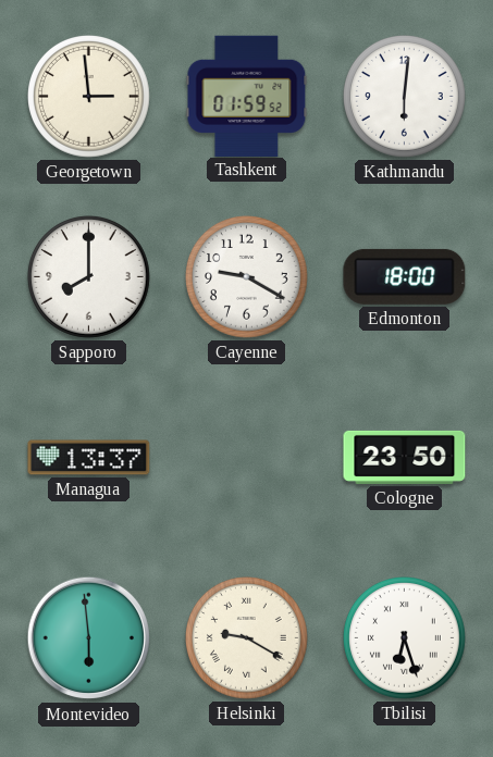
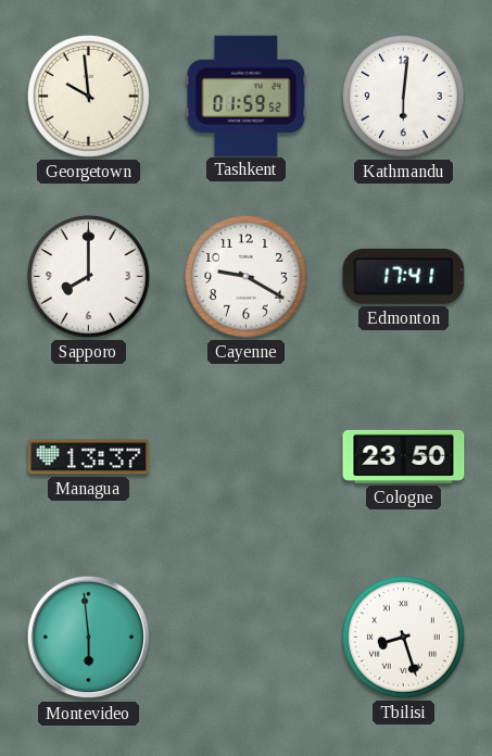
Georgetown: 2:59 -> 9:59 (89, 97)
Edmonton: 18:00 -> 17:41 (404, 276)
Helsinki: 9:20 -> none (247, 638)
Tbilisi: 6:27 -> 8:27 (404, 638)
